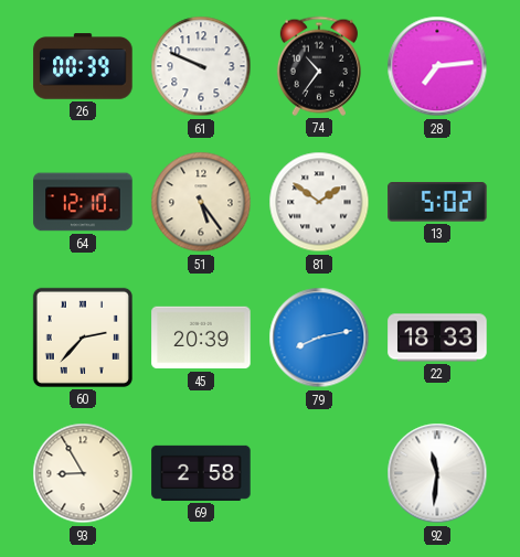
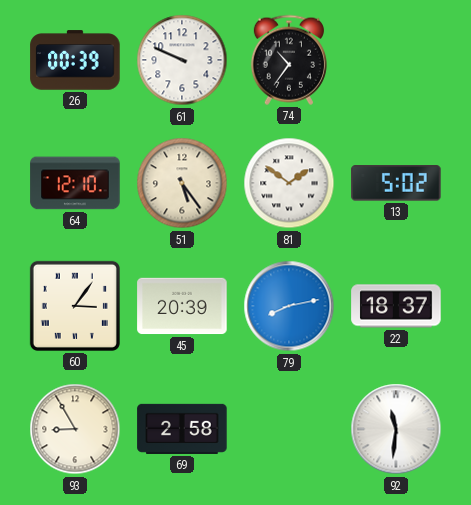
28: 7:14 -> none (437, 66)
60: 2:37 -> 3:06 (75, 306)
22: 18:33 -> 18:37 (396, 306)
